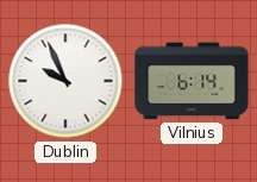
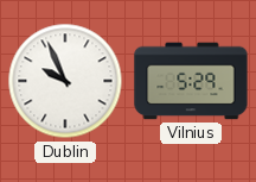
Vilnius: 6:14 -> 5:29 (191, 81)
